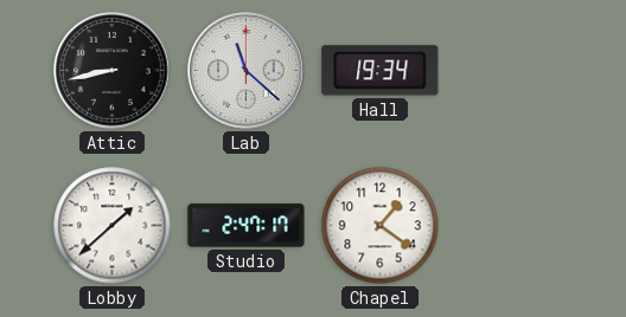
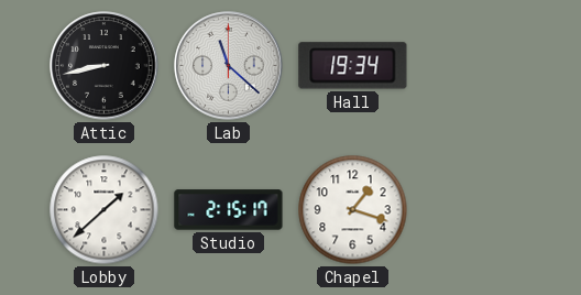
Studio: 2:47 -> 2:15 (229, 210)
Chapel: 1:21 -> 1:18 (353, 210)
